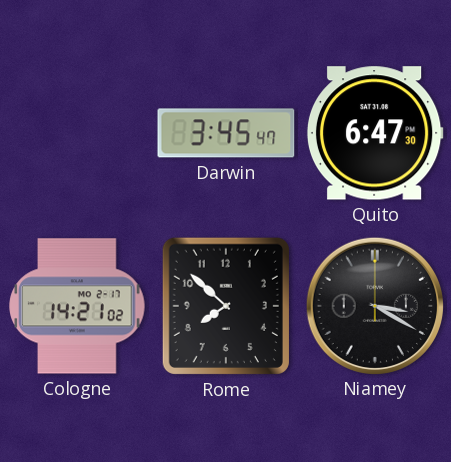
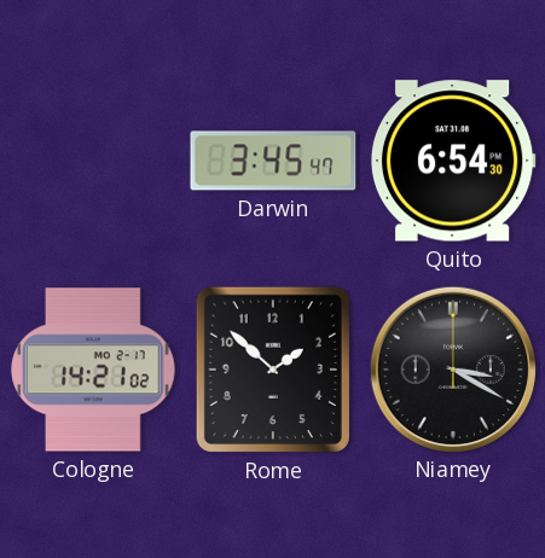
Quito: 6:47 -> 6:54 (453, 161)
Rome: 7:52 -> 1:52 (273, 370)
